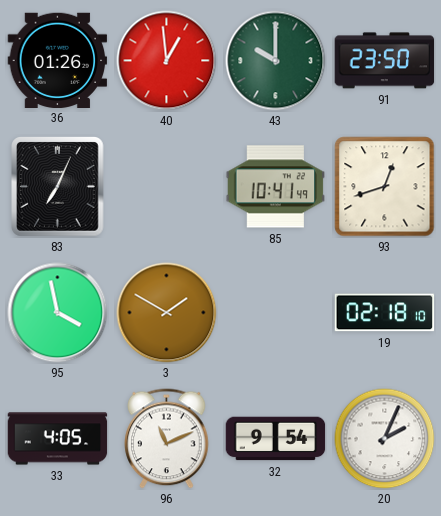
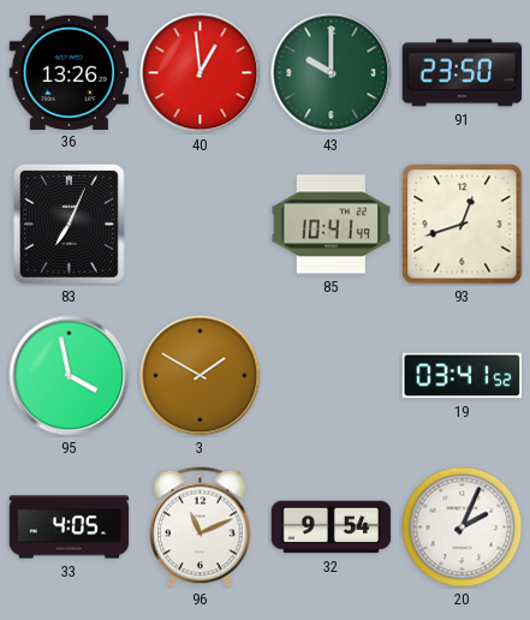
36: 01:26 -> 13:26 (70, 72)
19: 02:18 -> 03:41 (463, 376)
